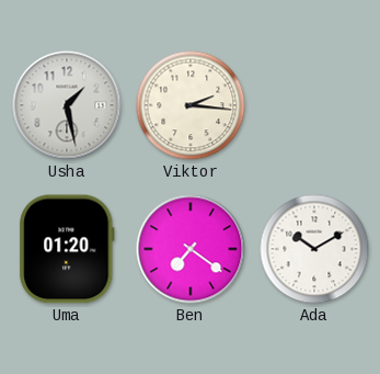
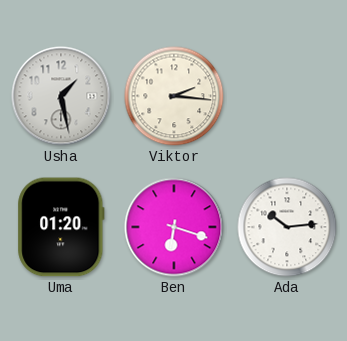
Ben: 7:21 -> 6:18 (174, 227)
Ada: 10:10 -> 10:14 (287, 227)
